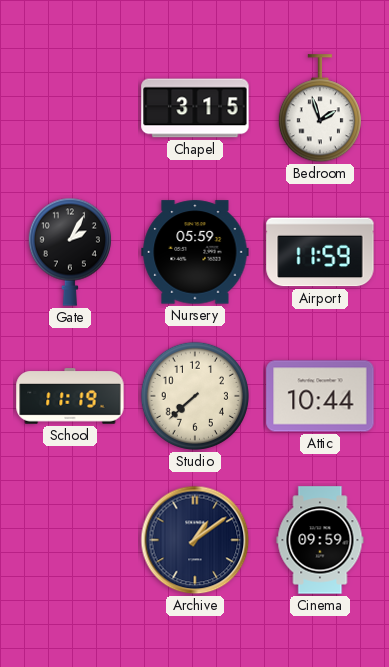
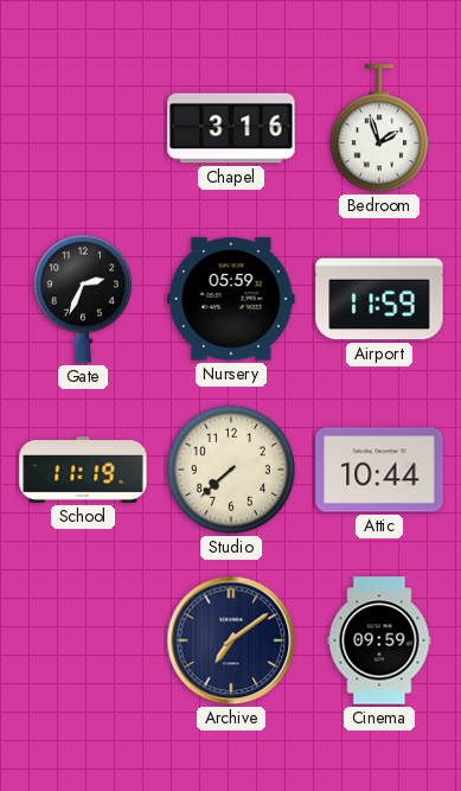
Chapel: 3:15 -> 3:16 (231, 128)
Gate: 2:05 -> 2:34 (83, 299)
Archive: 1:09 -> 7:09 (231, 640)
